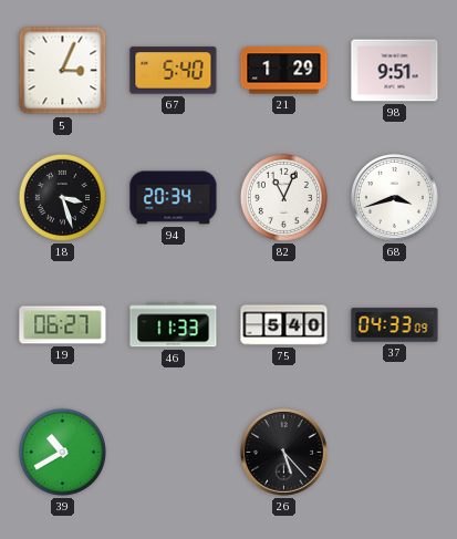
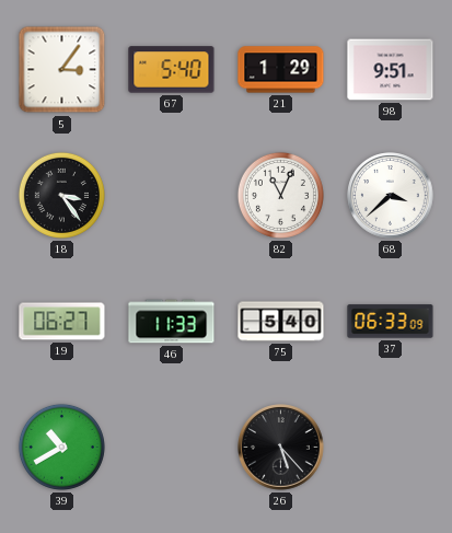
5: 3:04 -> 3:06 (62, 70)
18: 3:27 -> 3:24 (61, 195)
94: 20:34 -> none (174, 198)
68: 3:42 -> 3:38 (391, 196)
37: 04:33 -> 06:33 (391, 322)
